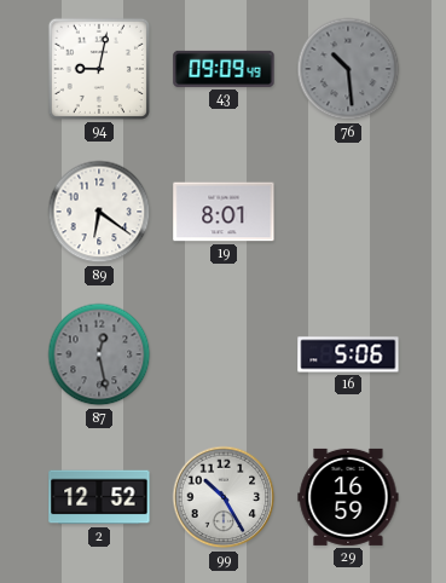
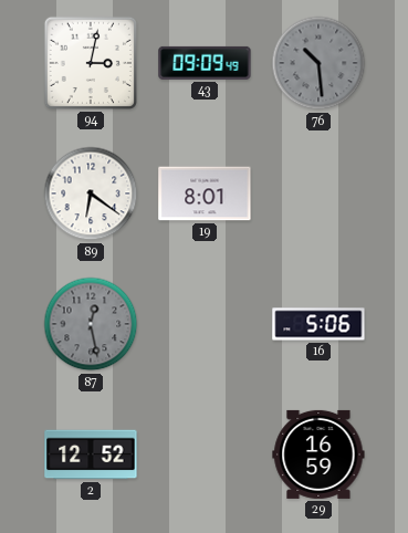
94: 9:02 -> 3:02 (91, 63)
99: 10:25 -> none (224, 497)
